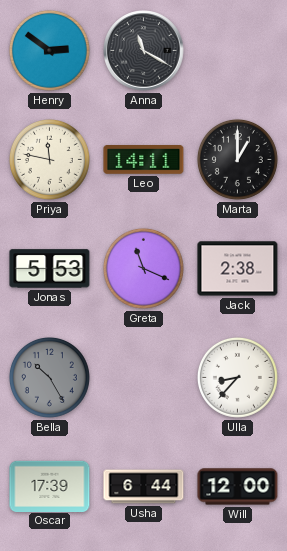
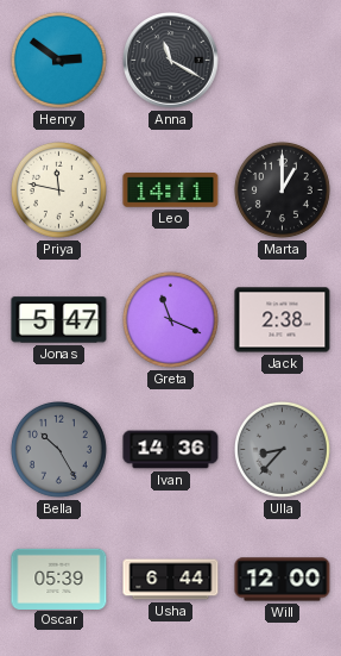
Jonas: 5:53 -> 5:47 (59, 320)
Ivan: none -> 14:36 (171, 450)
Ulla dial: white -> grey (282, 449)
Oscar: 17:39 -> 05:39 (59, 579)
